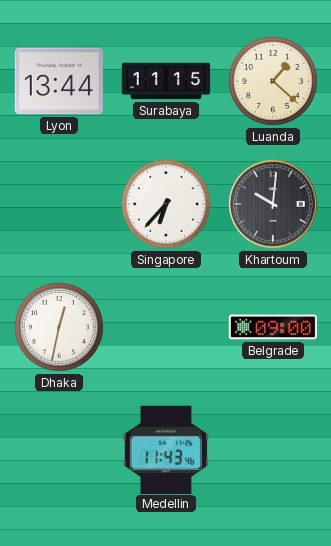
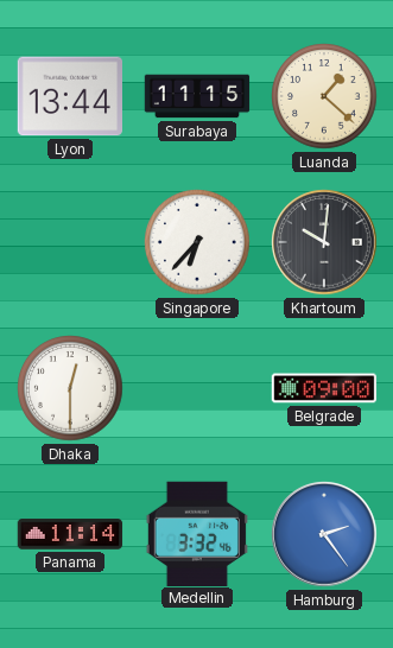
Dhaka: 12:32 -> 12:30 (70, 388)
Panama: none -> 11:14 (70, 534)
Medellin: 11:43 -> 3:32 (197, 533)
Hamburg: none -> 2:24 (324, 534)
